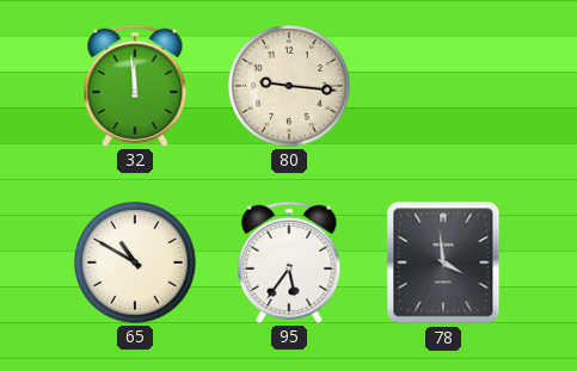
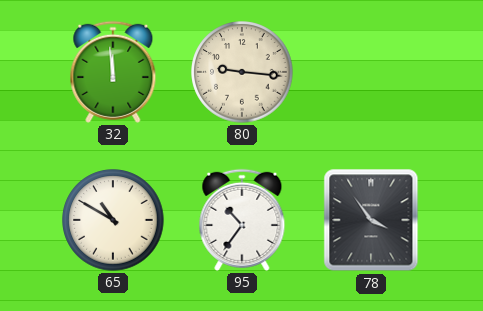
95: 5:36 -> 10:36 (242, 220)
78: 3:59 -> 3:54 (371, 220)
